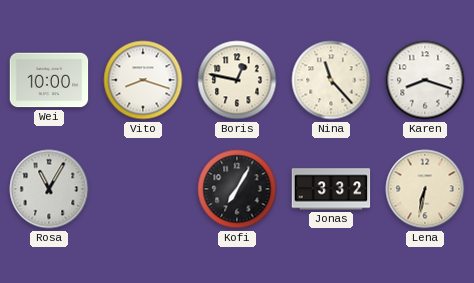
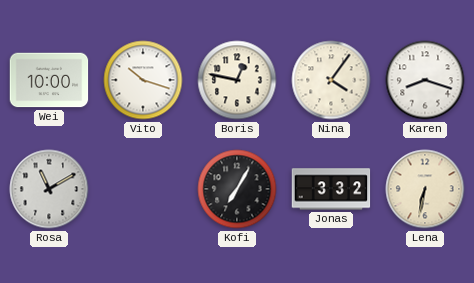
Vito: 8:18 -> 10:18 (143, 80)
Nina: 11:23 -> 4:06 (331, 80)
Rosa: 11:05 -> 11:10 (49, 189)
